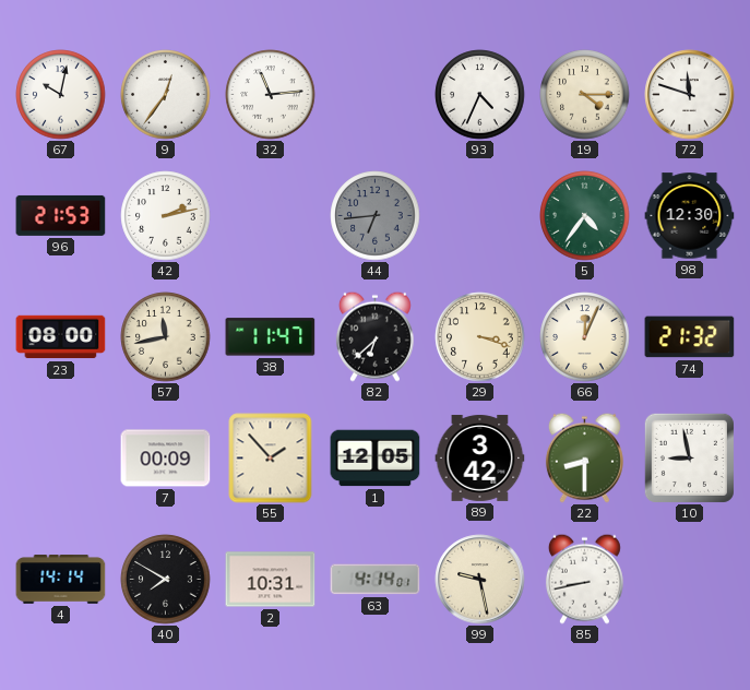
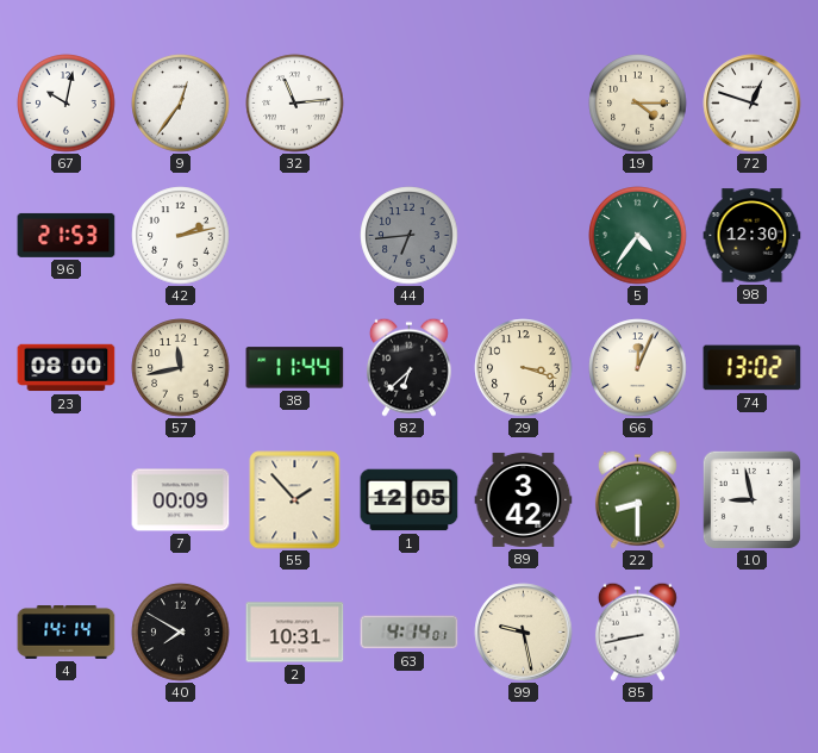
93: 4:34 -> none (480, 95)
72: 11:48 -> 12:48 (753, 104)
38: 11:47 -> 11:44 (295, 368)
74: 21:32 -> 13:02 (753, 368)
